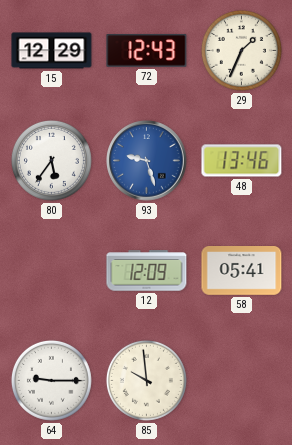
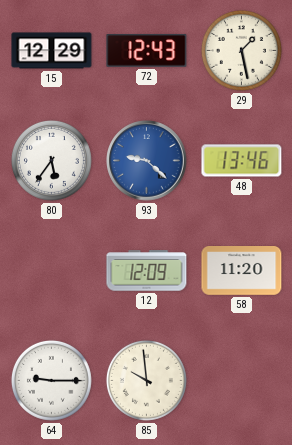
29: 1:34 -> 1:28 (241, 50)
93: 9:27 -> 9:22 (147, 161)
58: 05:41 -> 11:20 (242, 271)
